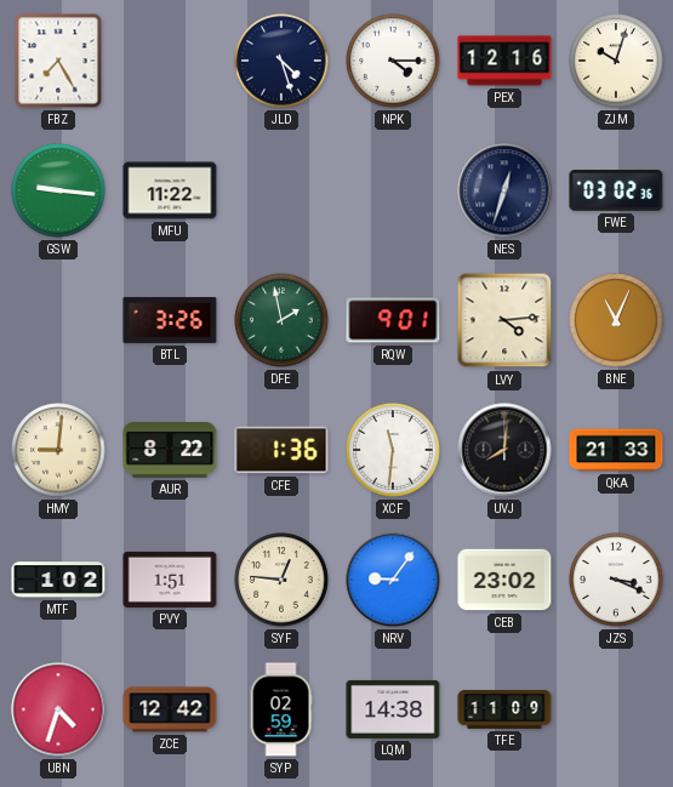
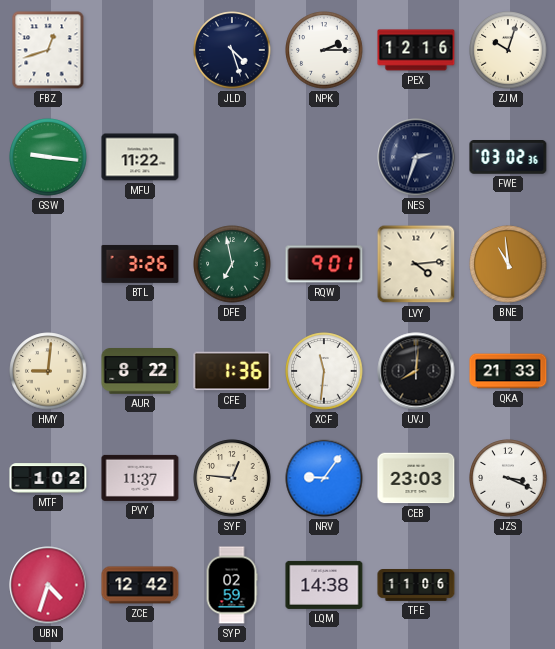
FBZ: 7:25 -> 12:42 (48, 50)
NPK: 4:15 -> 2:15 (324, 50)
NES: 12:33 -> 2:33 (416, 157)
DFE: 1:58 -> 6:58 (232, 264)
BNE: 11:04 -> 10:59 (508, 264)
PVY: 1:51 -> 11:37 (140, 478)
CEB: 23:02 -> 23:03 (416, 478)
TFE: 11:09 -> 11:06 (416, 586)
